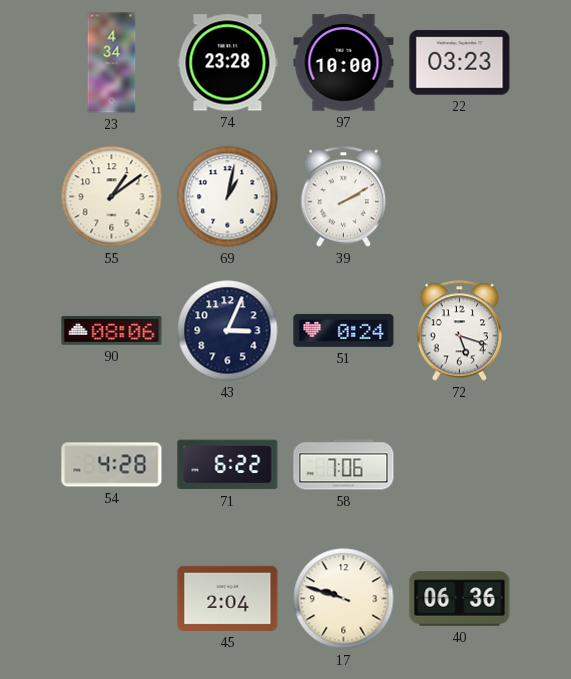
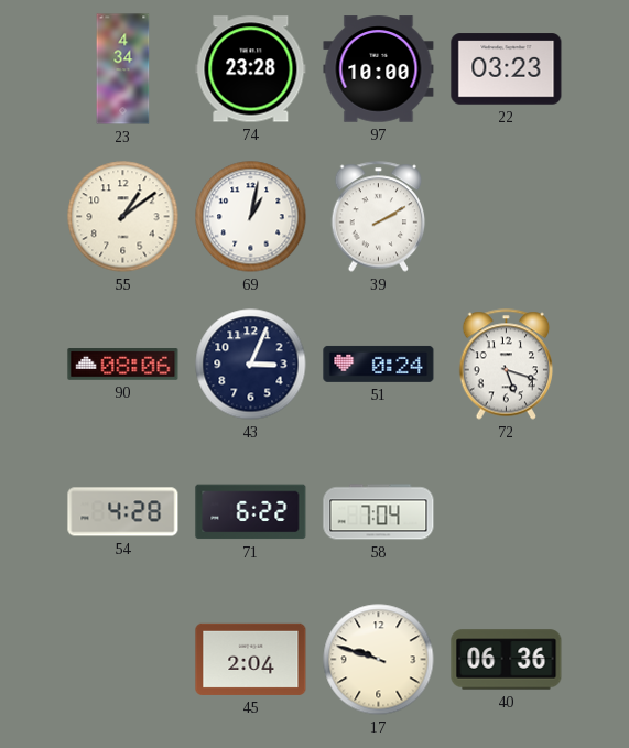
58: 7:06 -> 7:04 (379, 512)
